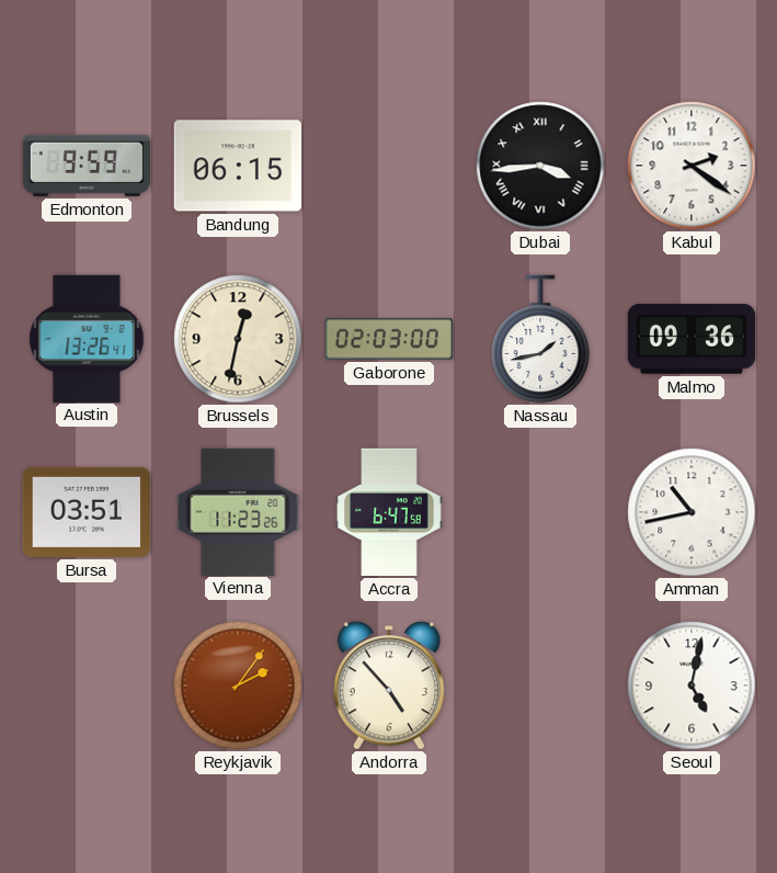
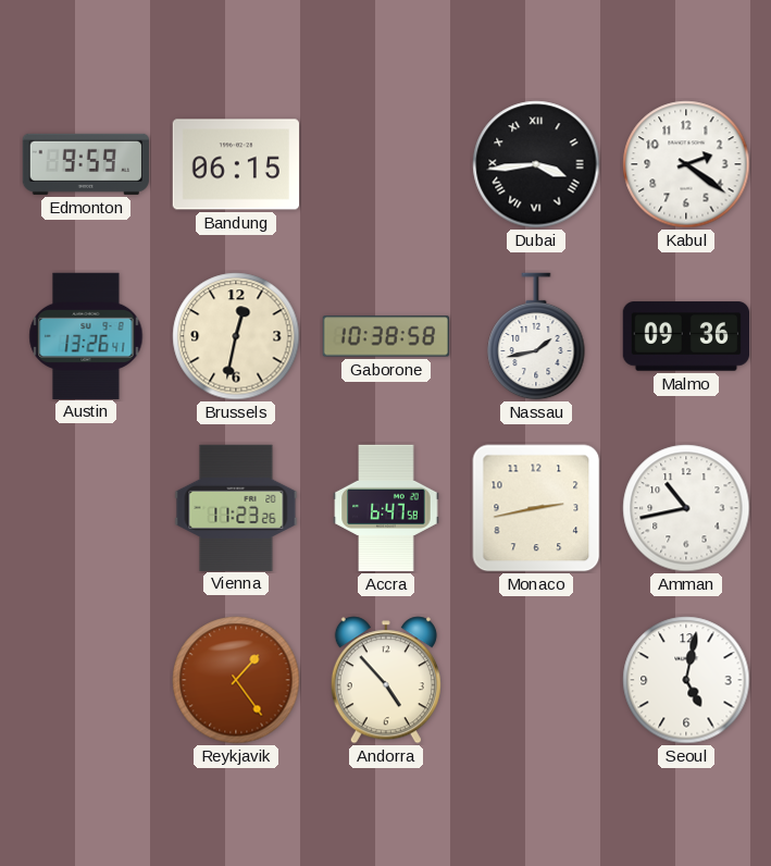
Gaborone: 02:03 -> 10:38 (385, 336)
Bursa: 03:51 -> none (85, 512)
Monaco: none -> 2:43 (536, 508)
Reykjavik: 2:06 -> 1:24 (236, 680)
